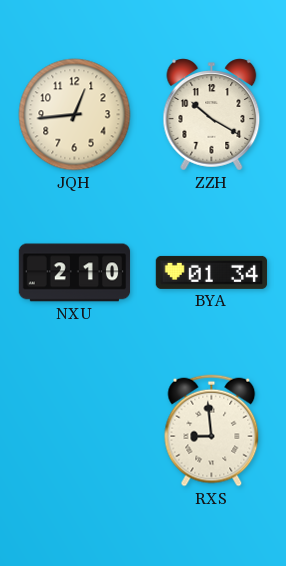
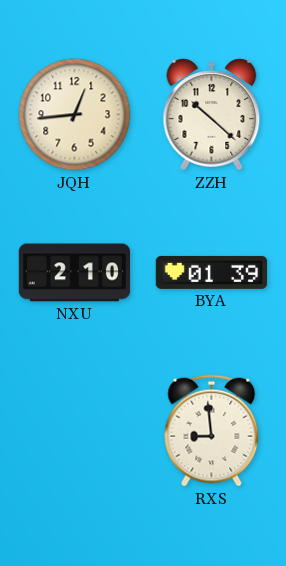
ZZH: 10:20 -> 10:22 (212, 115)
BYA: 01:34 -> 01:39 (212, 272)
